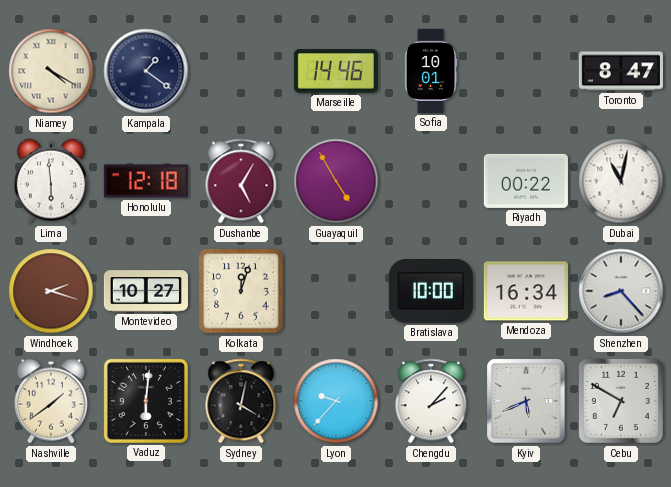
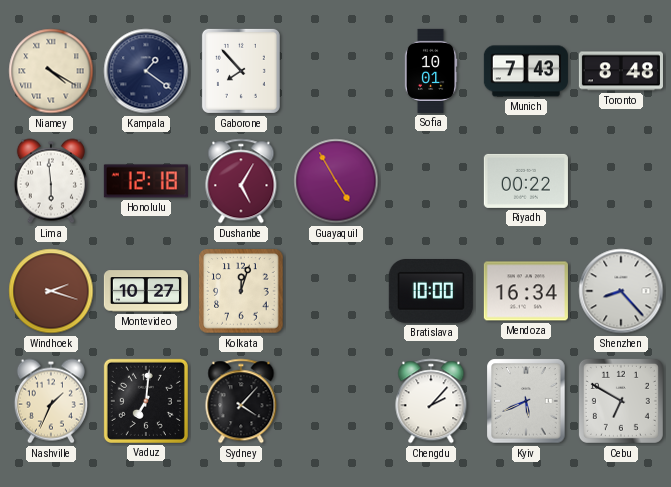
Gaborone: none -> 7:53 (241, 71)
Marseille: 14:46 -> none (336, 71)
Munich: none -> 7:43 (526, 71)
Toronto: 8:47 -> 8:48 (621, 71)
Dubai: 11:02 -> none (621, 181)
Nashville: 1:39 -> 1:34 (51, 401)
Vaduz: 6:01 -> 7:01 (146, 401)
Sydney: 4:02 -> 4:07 (241, 401)
Lyon: 9:37 -> none (336, 401)
